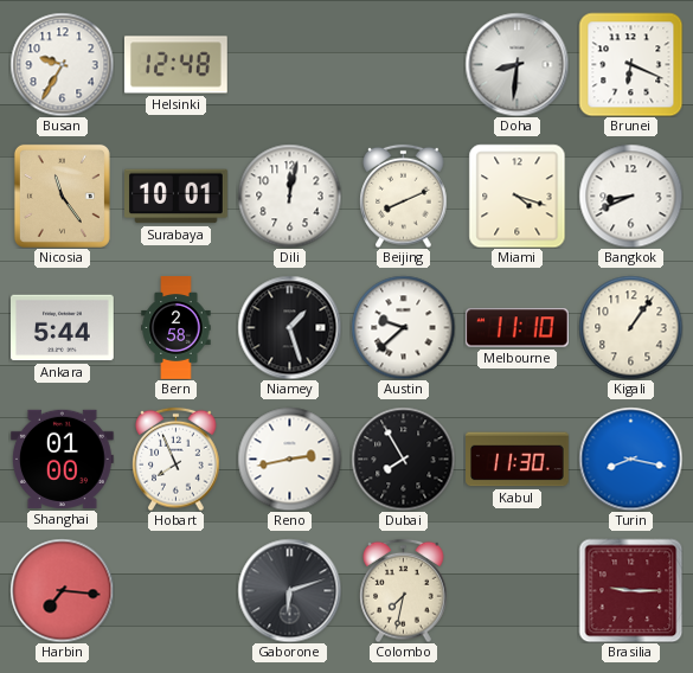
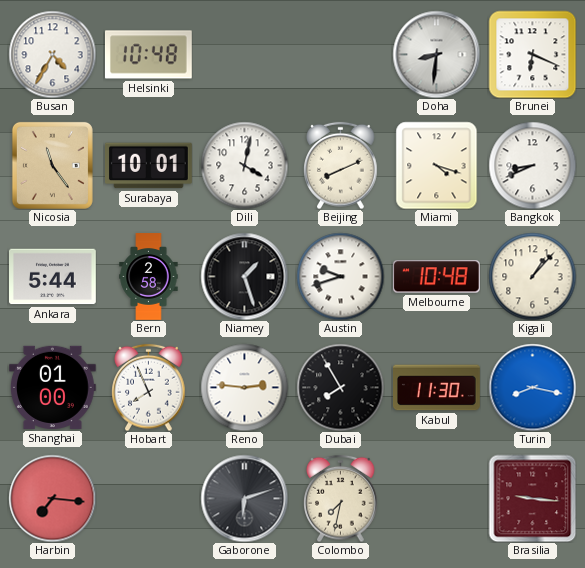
Busan: 9:35 -> 4:35 (52, 54)
Helsinki: 12:48 -> 10:48 (149, 55)
Dili: 12:02 -> 4:02 (244, 165)
Austin: 9:38 -> 9:42 (340, 276)
Melbourne: 11:10 -> 10:48 (436, 277)
Kigali: 1:06 -> 1:07 (532, 276)
Reno: 2:43 -> 2:46 (244, 387)
Brasilia: 9:15 -> 9:16 (532, 498)
